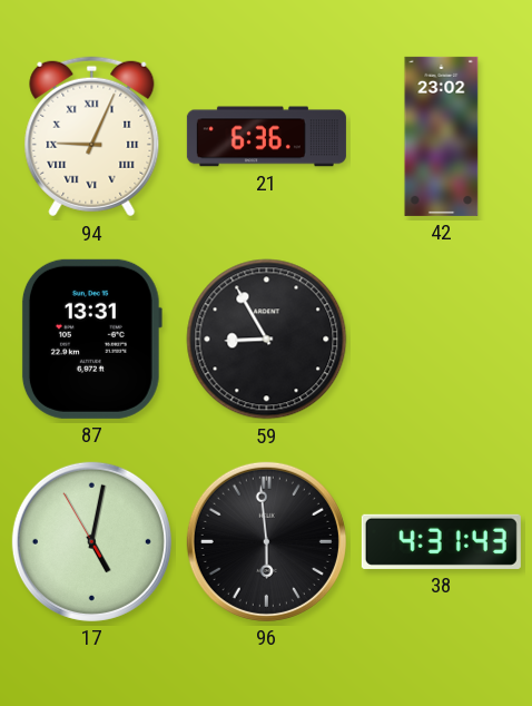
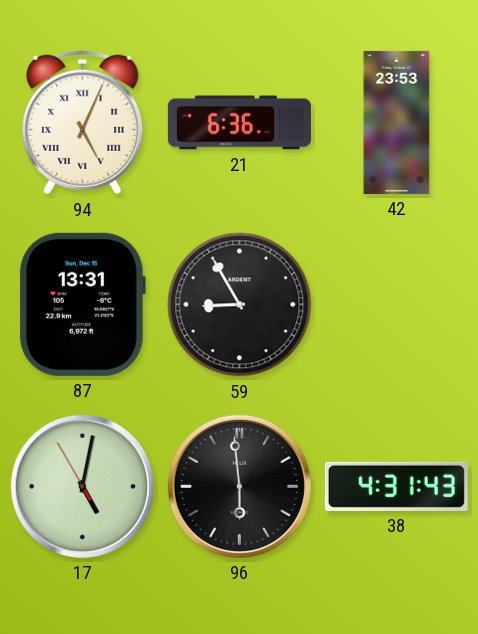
94: 9:04 -> 5:04 (83, 123)
42: 23:02 -> 23:53 (397, 122)
